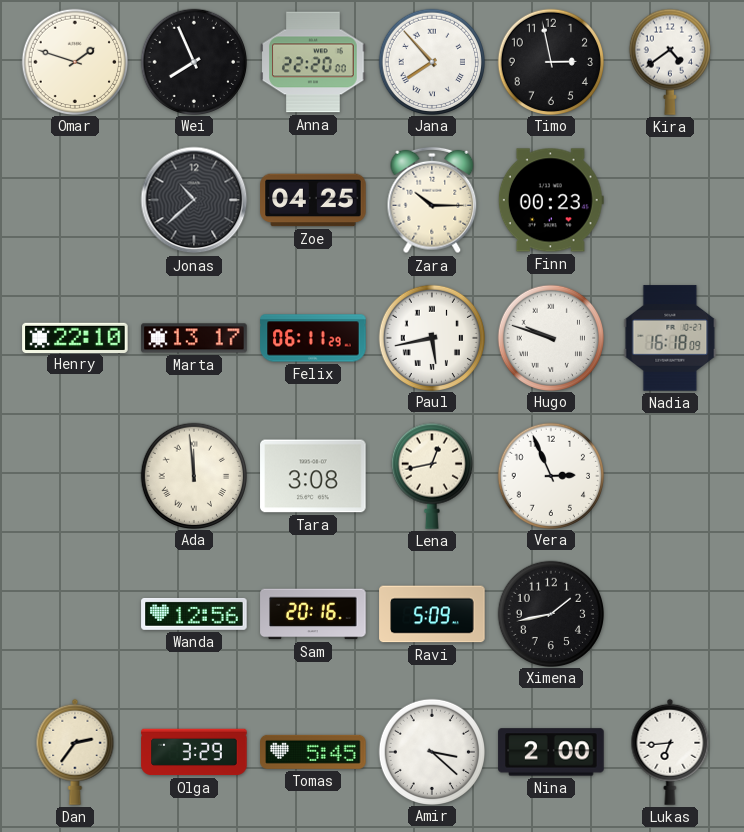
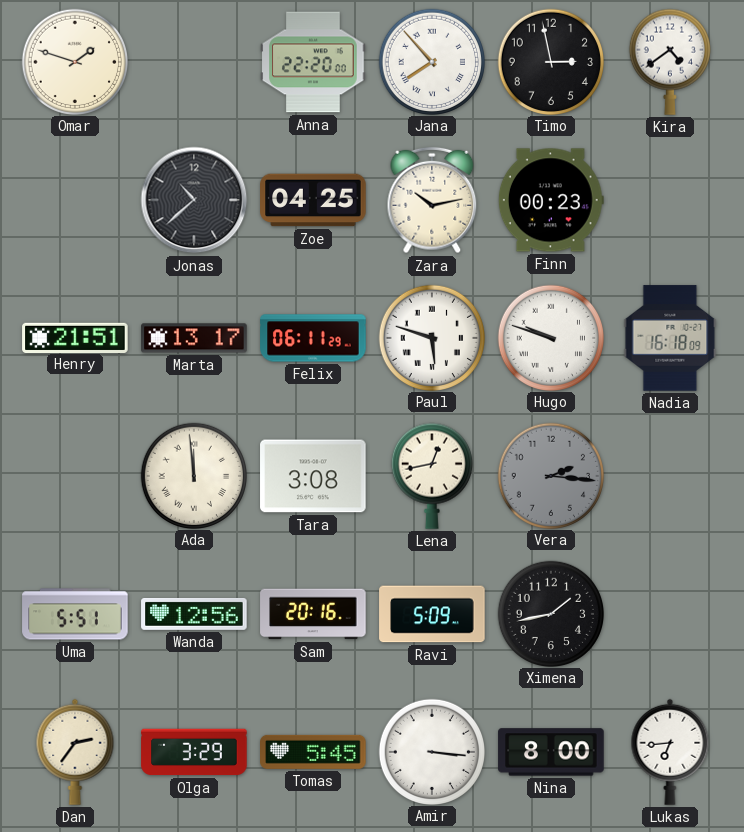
Wei: 7:56 -> none (193, 61)
Zara: 10:15 -> 10:13 (432, 200)
Henry: 22:10 -> 21:51 (75, 337)
Paul: 5:43 -> 5:48 (431, 337)
Vera: 2:56 -> 2:16 (550, 475)
Vera dial: white -> grey (550, 475)
Uma: none -> 5:51 (75, 614)
Amir: 3:22 -> 3:16 (431, 751)
Nina: 2:00 -> 8:00 (551, 752)
